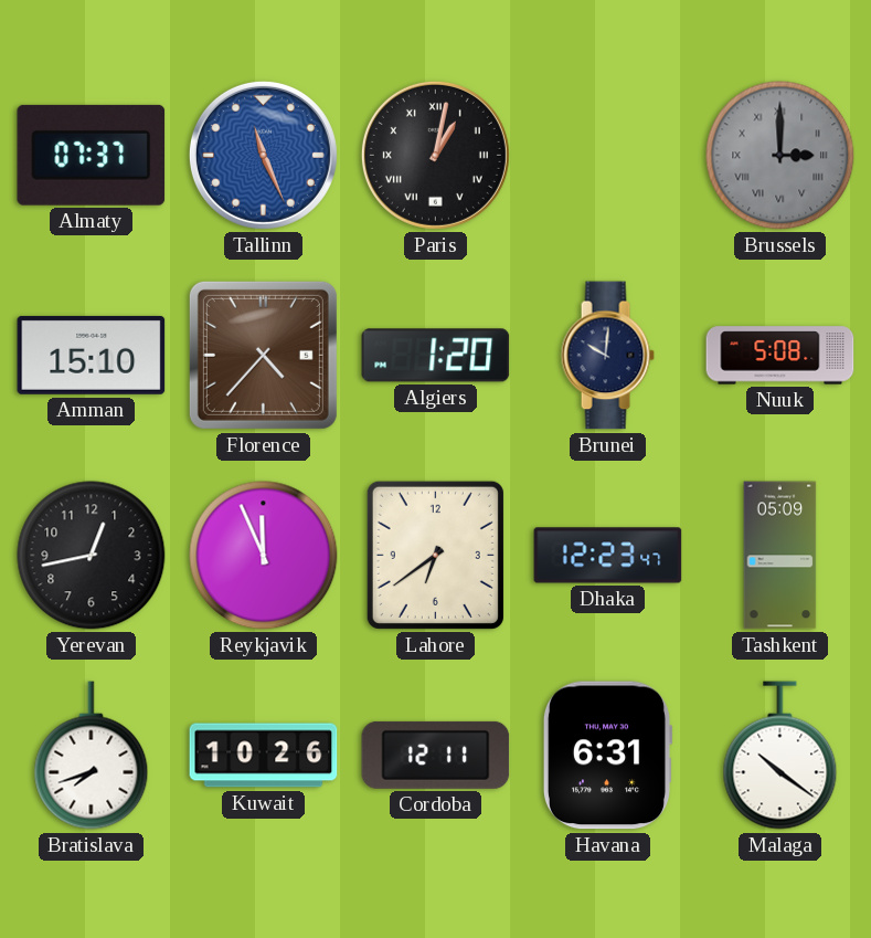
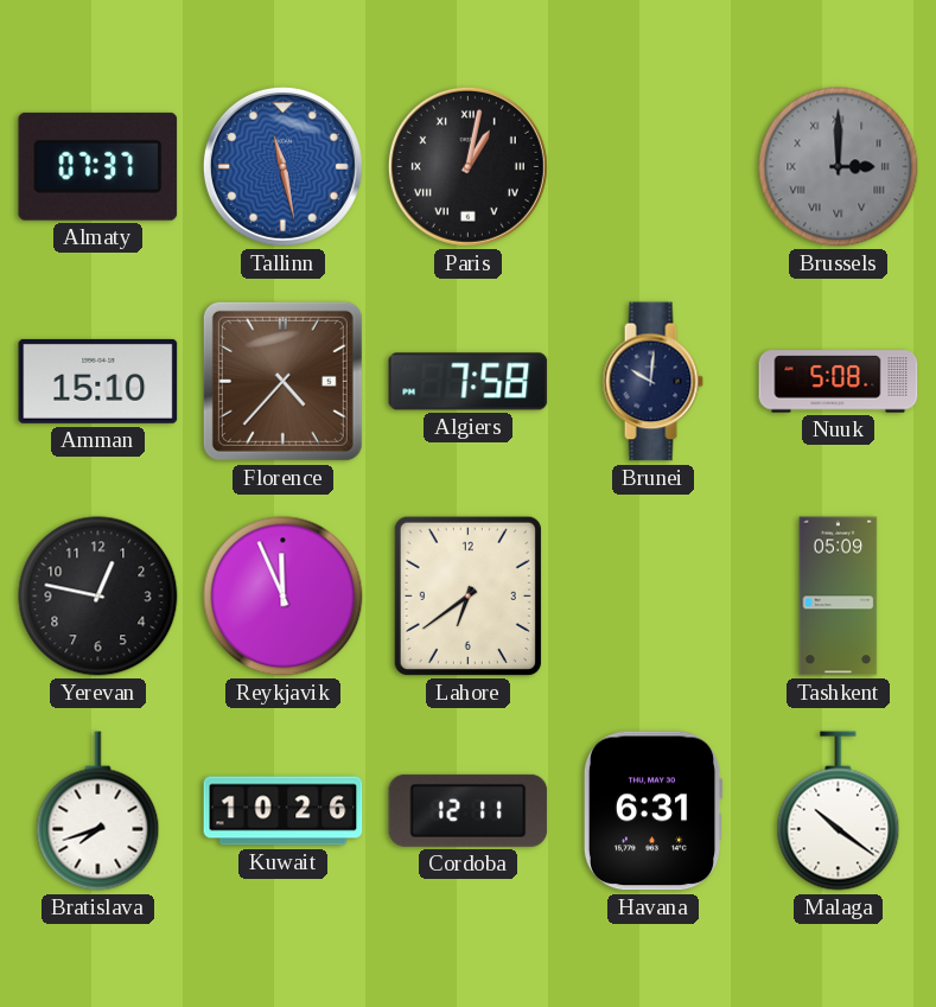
Tallinn: 11:26 -> 11:28 (282, 166)
Algiers: 1:20 -> 7:58 (469, 382)
Yerevan: 12:43 -> 12:47 (98, 597)
Dhaka: 12:23 -> none (608, 556)
